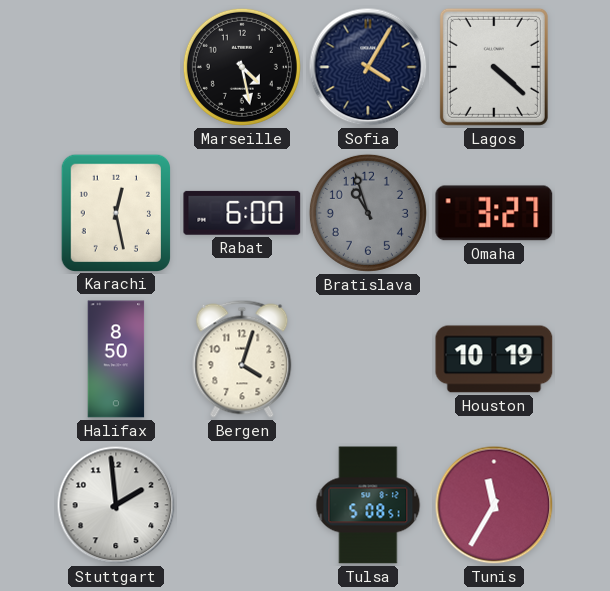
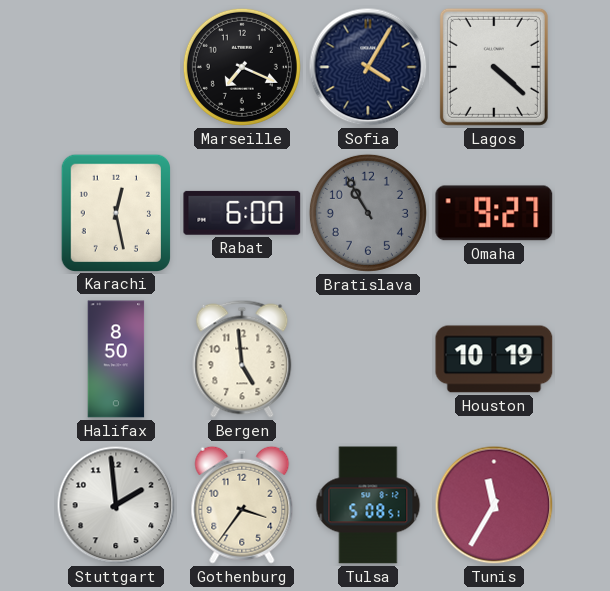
Marseille: 4:28 -> 7:19 (242, 67)
Bratislava: 10:57 -> 10:55 (368, 213)
Omaha: 3:27 -> 9:27 (494, 213)
Bergen: 4:03 -> 4:59 (242, 359)
Gothenburg: none -> 3:36 (242, 505)
